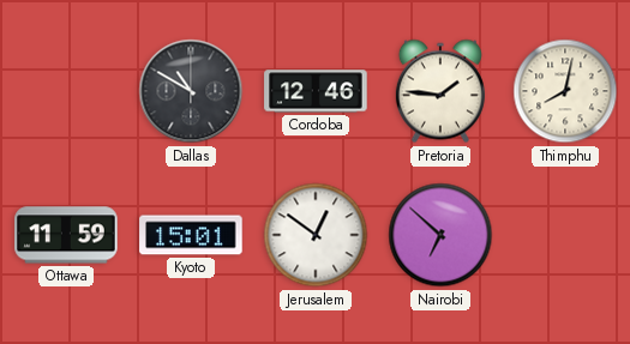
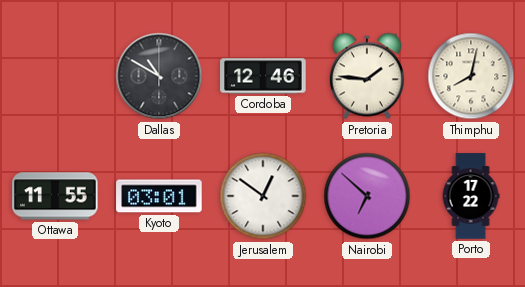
Ottawa: 11:59 -> 11:55 (55, 196)
Kyoto: 15:01 -> 03:01 (159, 196)
Porto: none -> 17:22 (471, 196)
